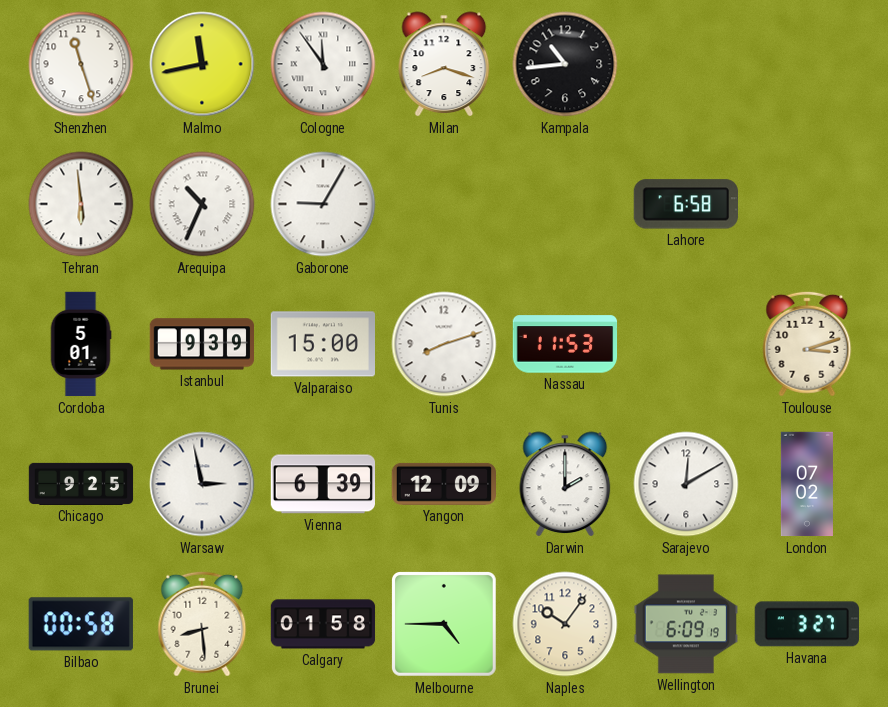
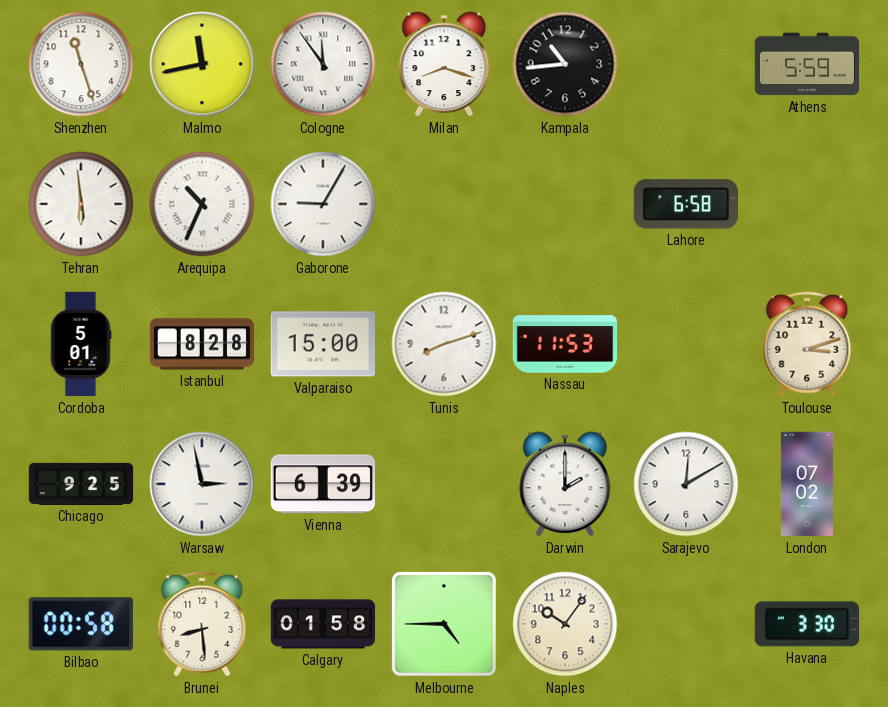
Athens: none -> 5:59 (806, 64)
Istanbul: 9:39 -> 8:28 (201, 344)
Yangon: 12:09 -> none (443, 484)
Wellington: 6:09 -> none (685, 624)
Havana: 3:27 -> 3:30 (807, 624)
